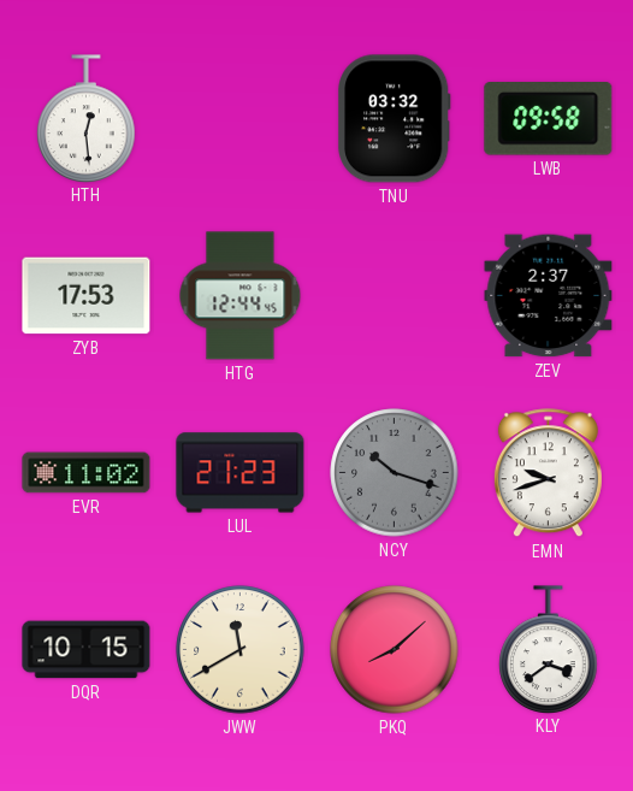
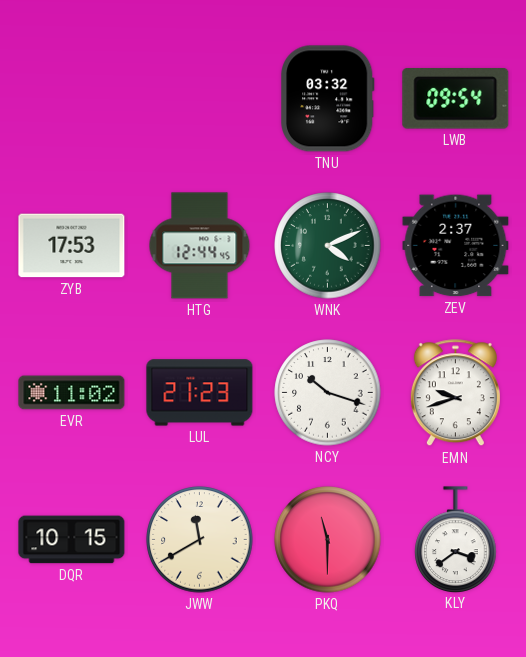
HTH: 12:29 -> none (87, 118)
LWB: 09:58 -> 09:54 (456, 99)
WNK: none -> 4:11 (328, 246)
NCY dial: grey -> white (328, 393)
PKQ: 8:08 -> 11:30 (328, 540)
